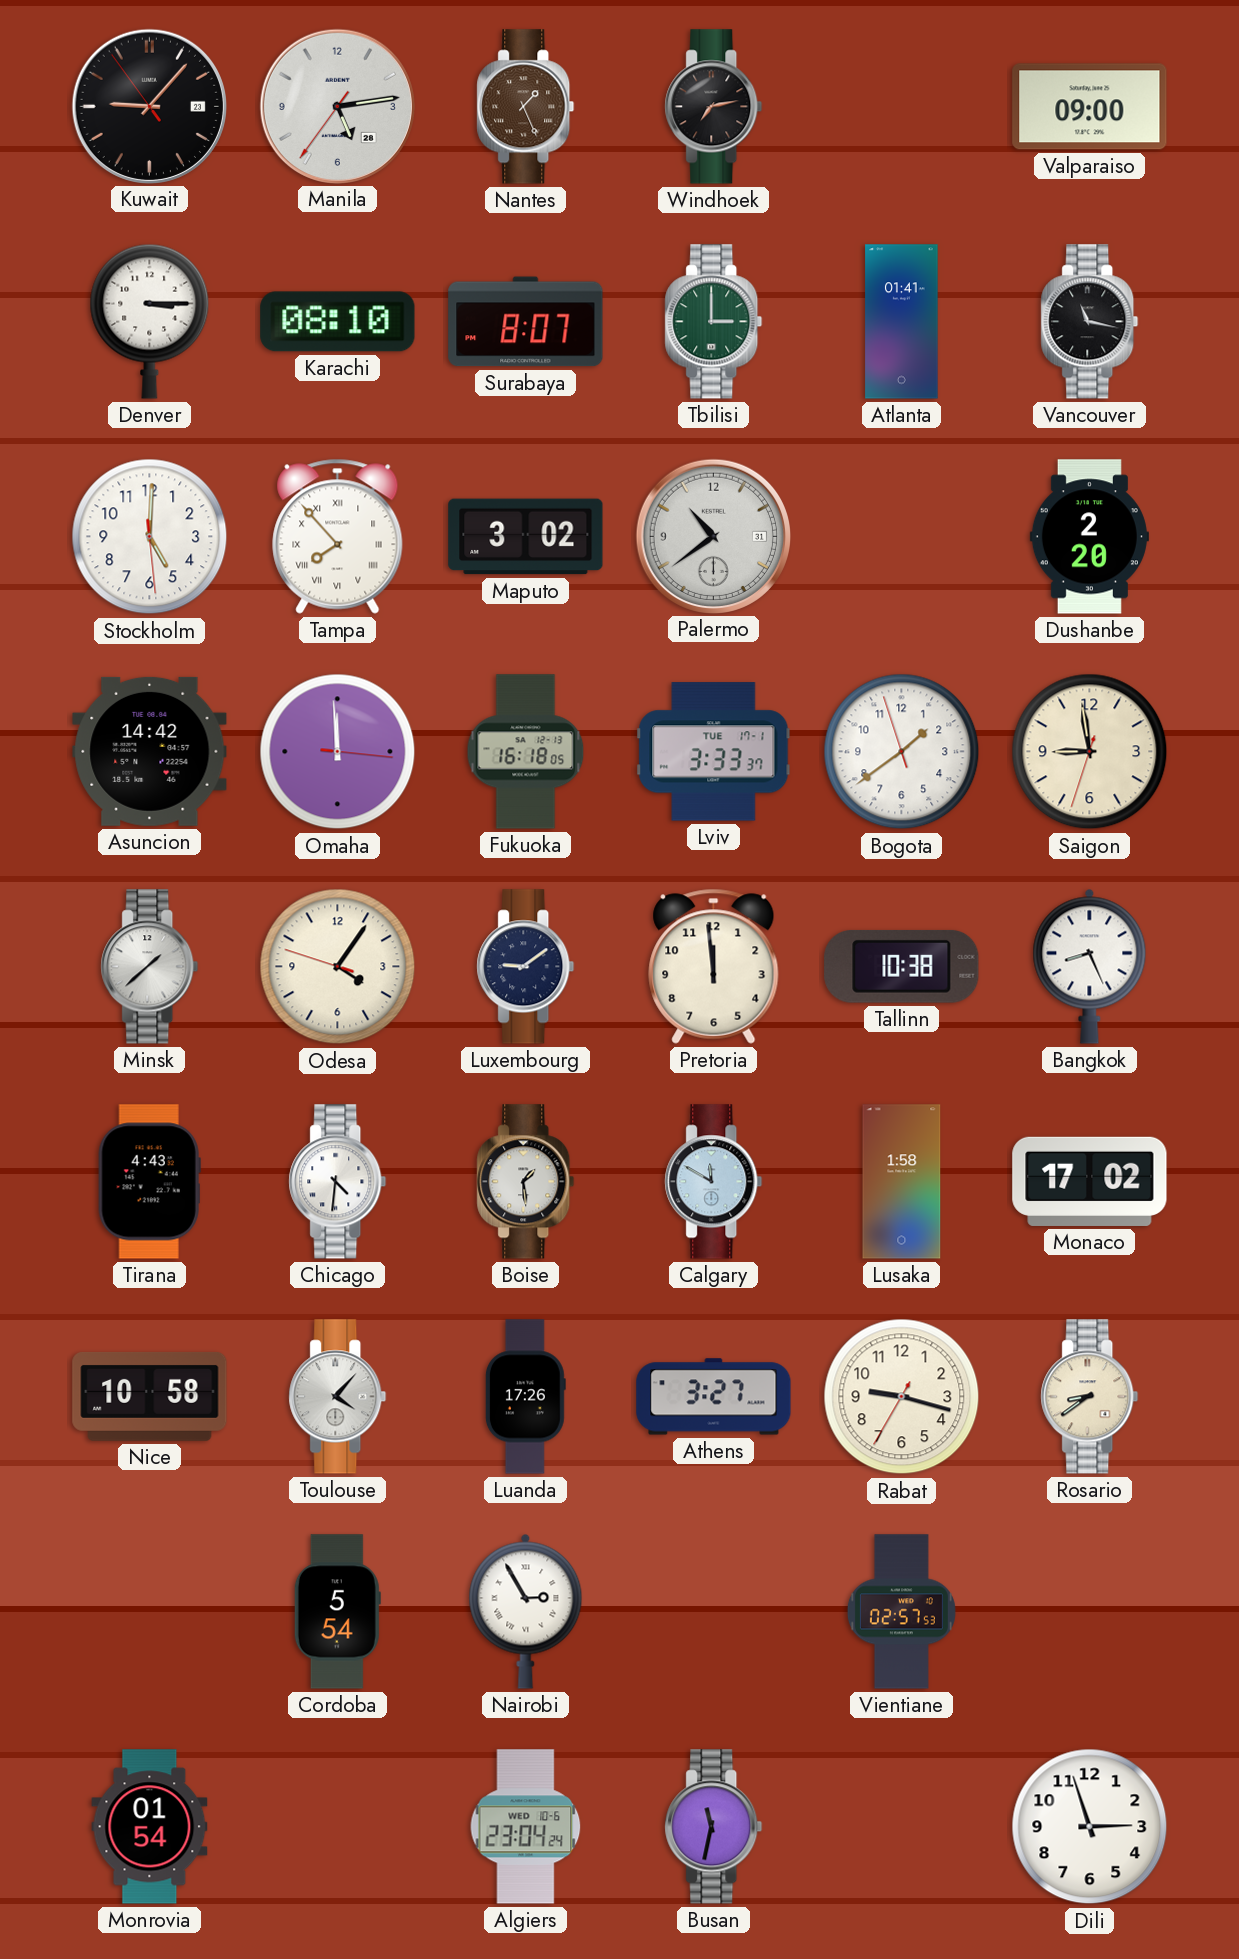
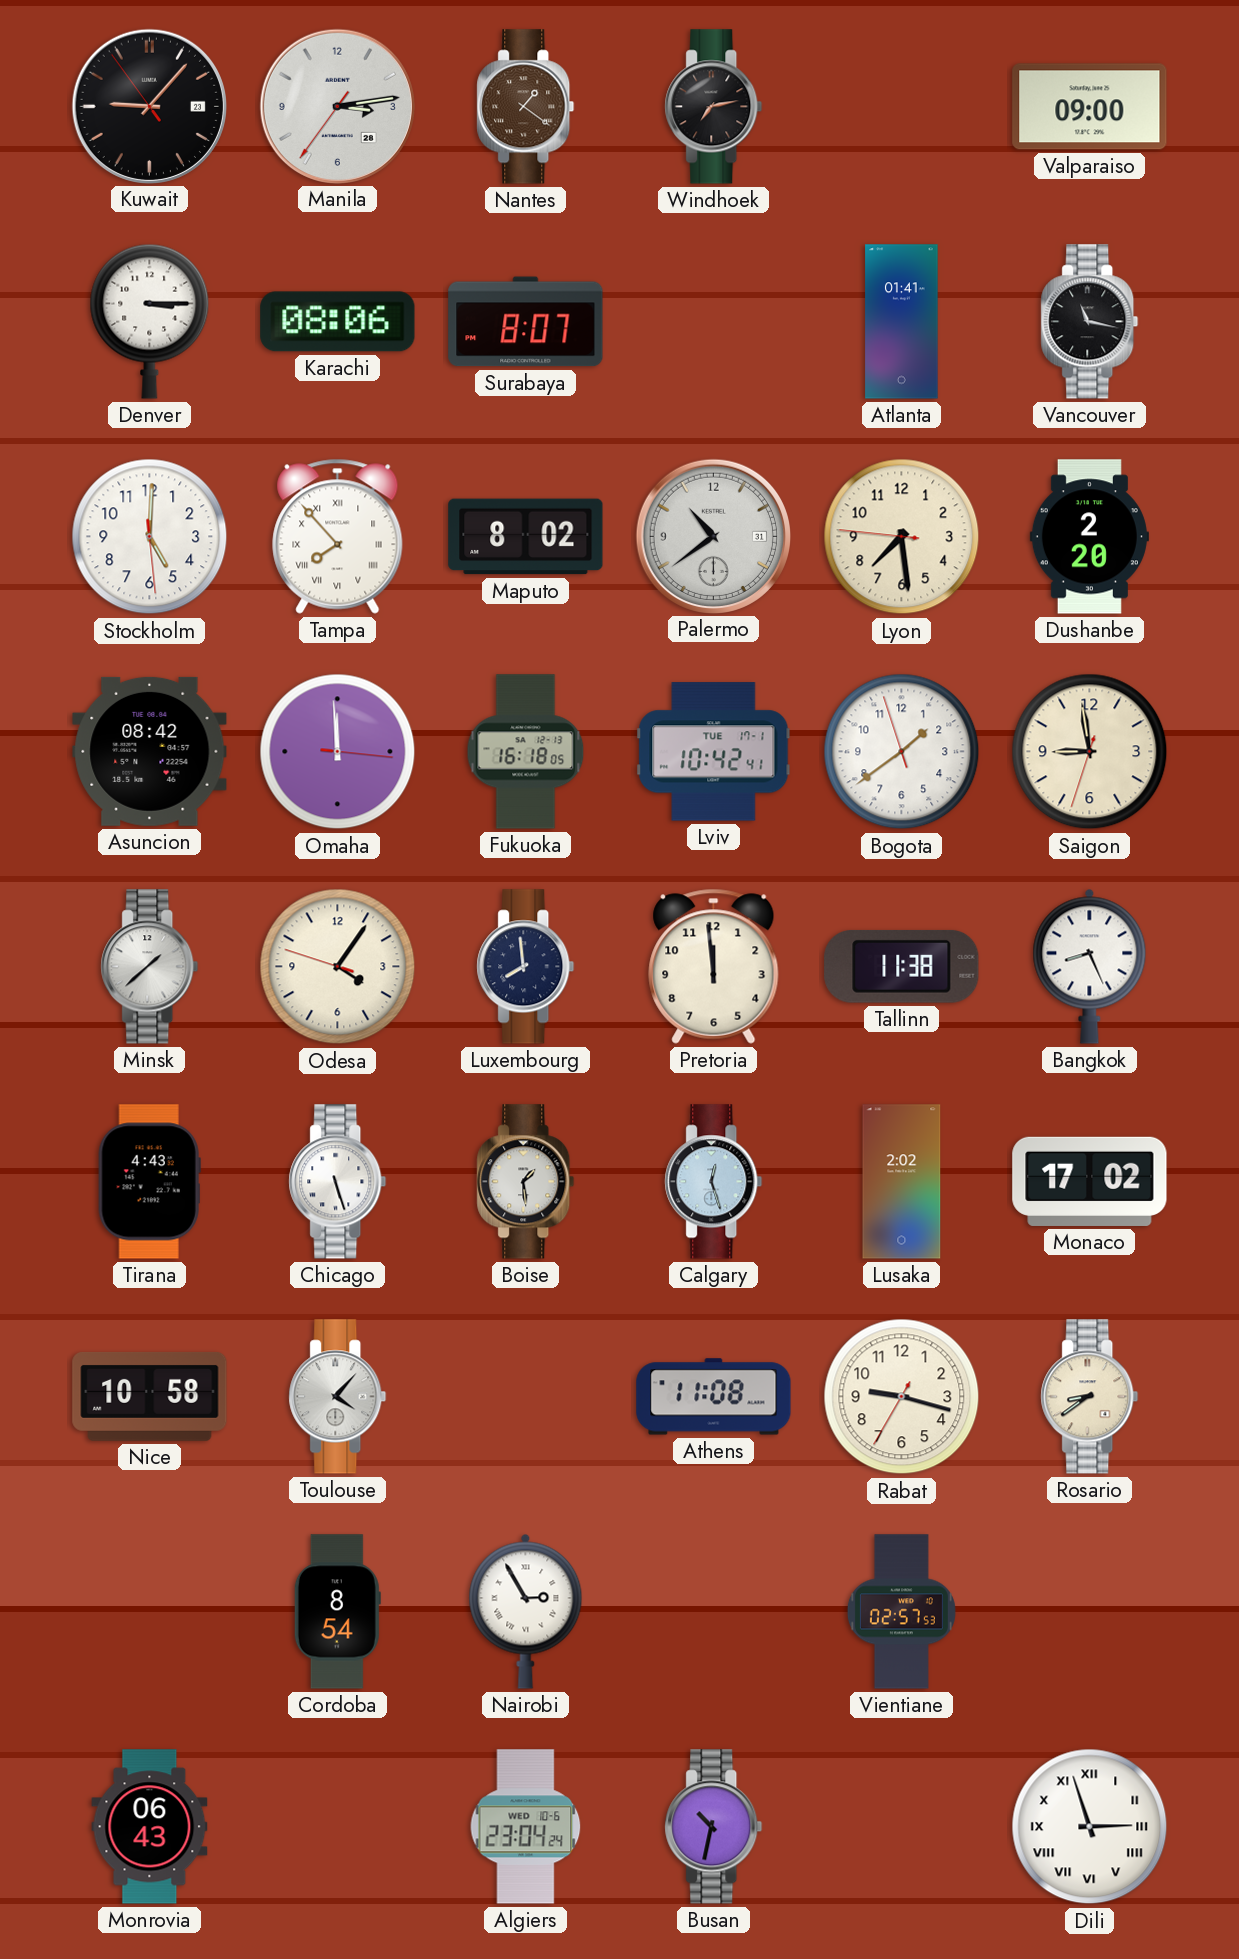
Manila: 5:13 -> 3:13 (337, 106)
Nantes: 1:26 -> 1:21 (526, 107)
Karachi: 08:10 -> 08:06 (338, 322)
Tbilisi: 3:00 -> none (714, 322)
Maputo: 3:02 -> 8:02 (526, 537)
Lyon: none -> 7:28 (902, 537)
Asuncion: 14:42 -> 08:42 (150, 751)
Lviv: 3:33 -> 10:42 (714, 752)
Luxembourg: 9:09 -> 7:59 (526, 967)
Tallinn: 10:38 -> 11:38 (902, 966)
Chicago: 4:31 -> 5:27 (338, 1182)
Calgary: 11:50 -> 12:27 (714, 1182)
Lusaka: 1:58 -> 2:02 (902, 1182)
Luanda: 17:26 -> none (525, 1397)
Athens: 3:27 -> 11:08 (714, 1397)
Cordoba: 5:54 -> 8:54 (337, 1612)
Monrovia: 01:54 -> 06:43 (150, 1827)
Busan: 11:32 -> 10:32 (714, 1827)
Dili numerals: Arabic -> Roman (1090, 1827)
